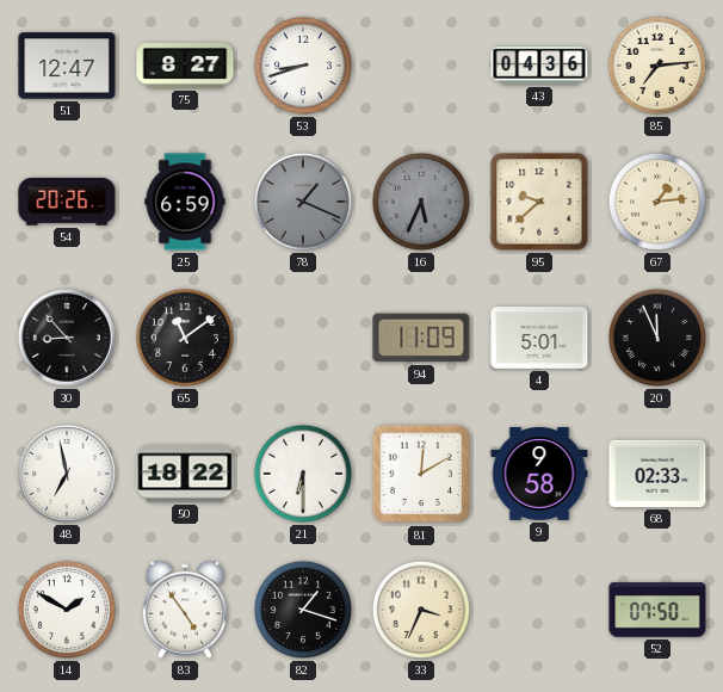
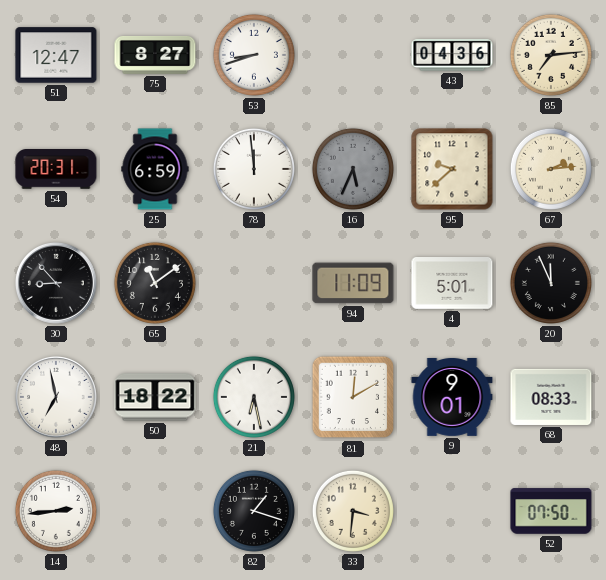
54: 20:26 -> 20:31 (56, 170)
78: 1:19 -> 11:59 (254, 169)
78 dial: grey -> white (254, 169)
67: 1:14 -> 2:14 (551, 169)
21: 6:30 -> 6:28 (254, 397)
9: 9:58 -> 9:01 (452, 397)
68: 02:33 -> 08:33 (551, 397)
14: 1:50 -> 2:44 (56, 511)
83: 4:54 -> none (185, 610)
33: 3:34 -> 3:31 (353, 511)
